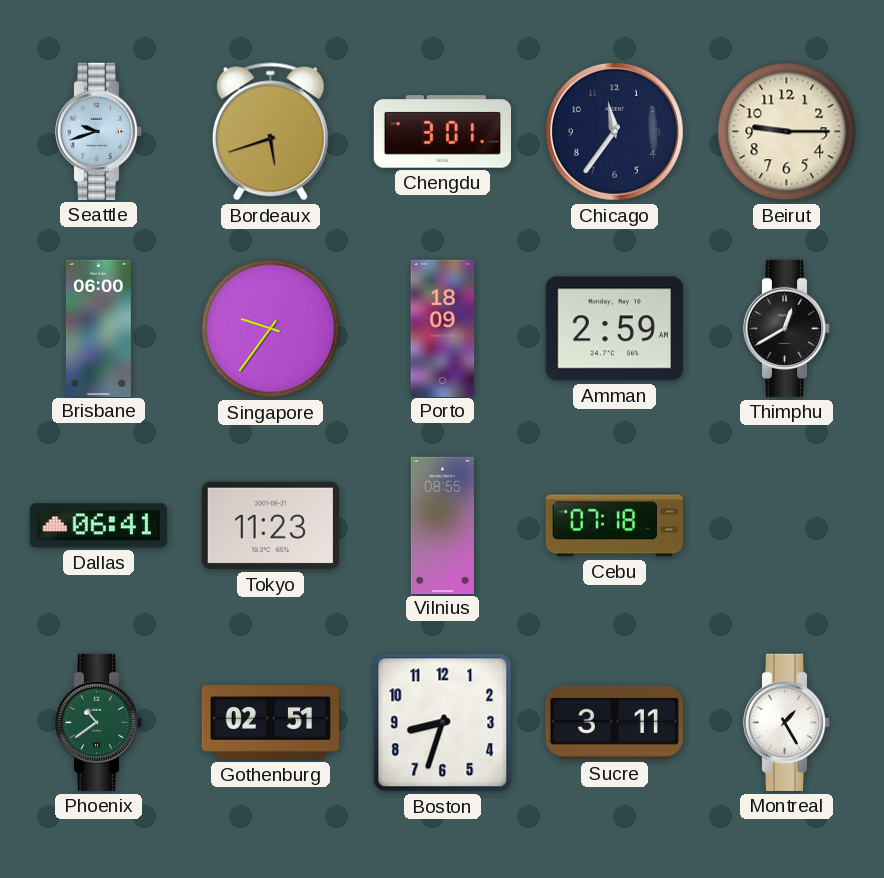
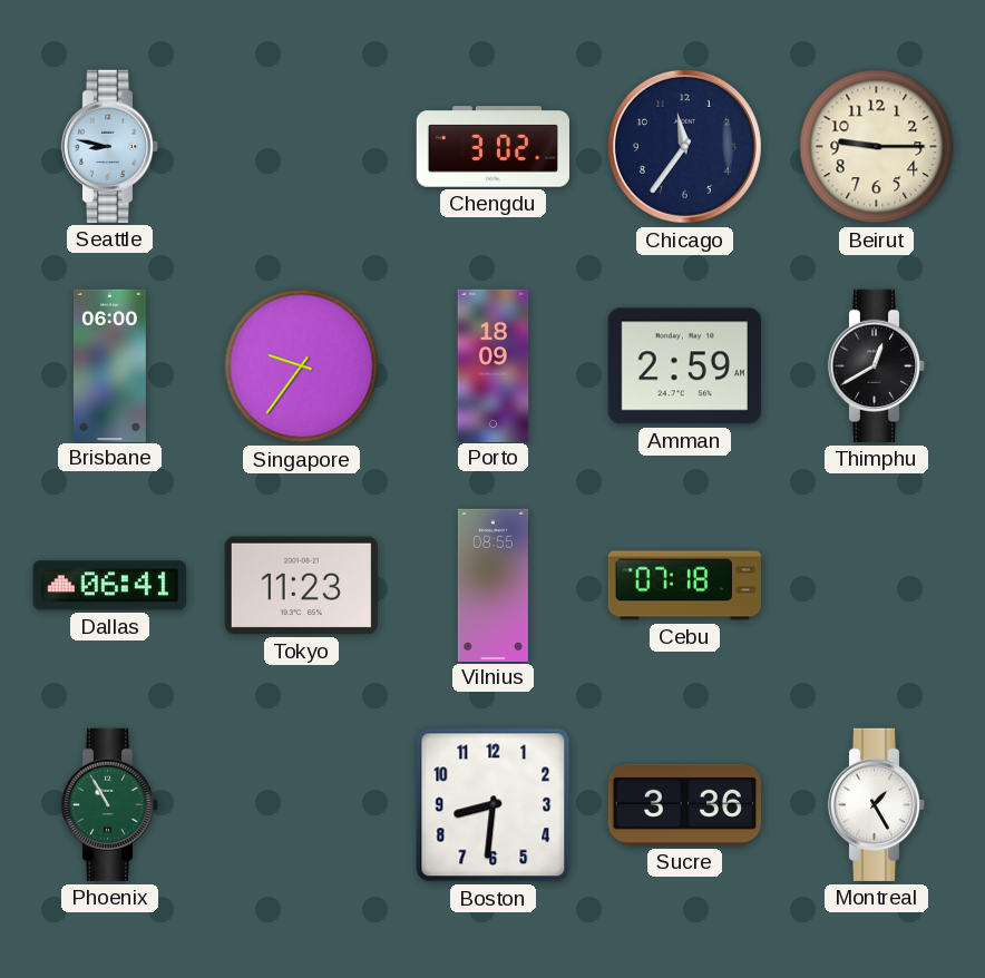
Seattle: 9:42 -> 8:47 (110, 146)
Bordeaux: 5:42 -> none (270, 132)
Chengdu: 3:01 -> 3:02 (492, 147)
Phoenix: 10:39 -> 10:55 (110, 804)
Gothenburg: 02:51 -> none (270, 723)
Boston: 8:33 -> 8:31 (494, 805)
Sucre: 3:11 -> 3:36 (684, 804)
